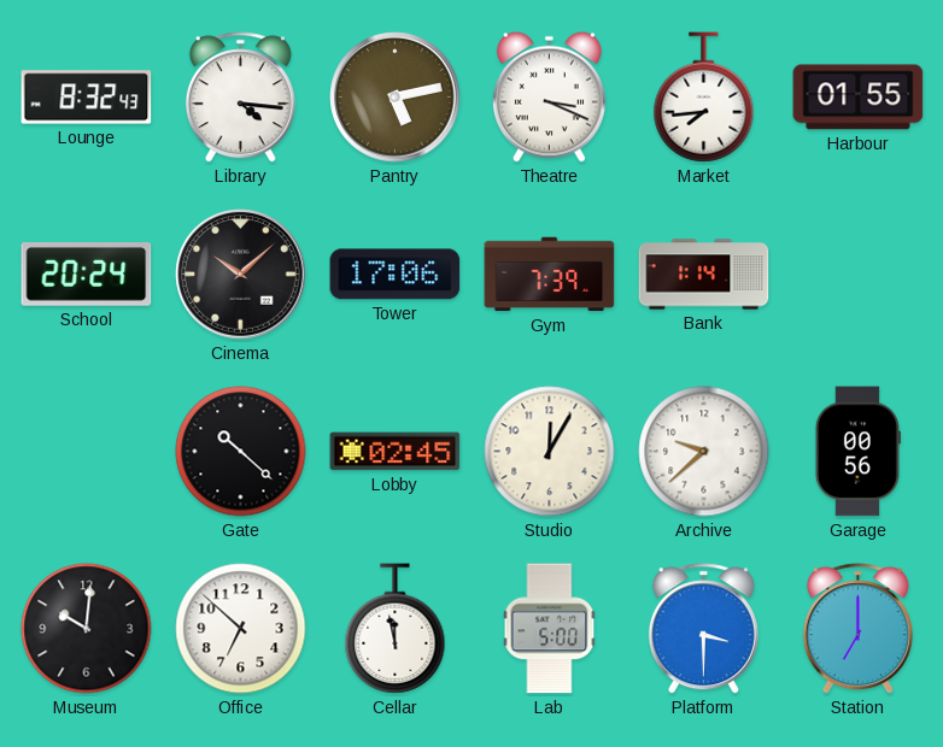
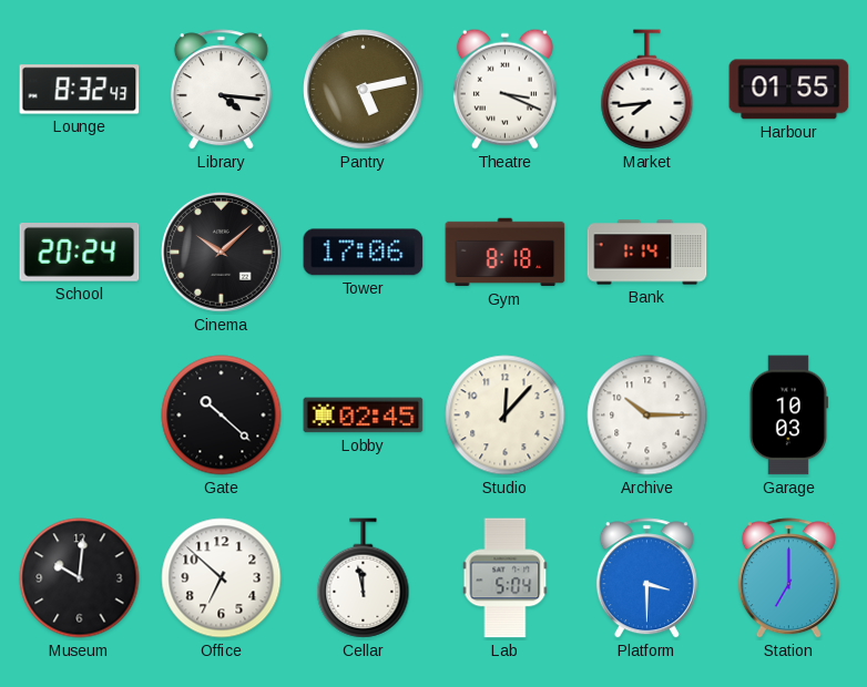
Gym: 7:39 -> 8:18 (506, 253)
Studio: 12:05 -> 12:07 (506, 416)
Archive: 9:38 -> 10:15 (647, 416)
Garage: 00:56 -> 10:03 (788, 416)
Lab: 5:00 -> 5:04 (506, 578)
